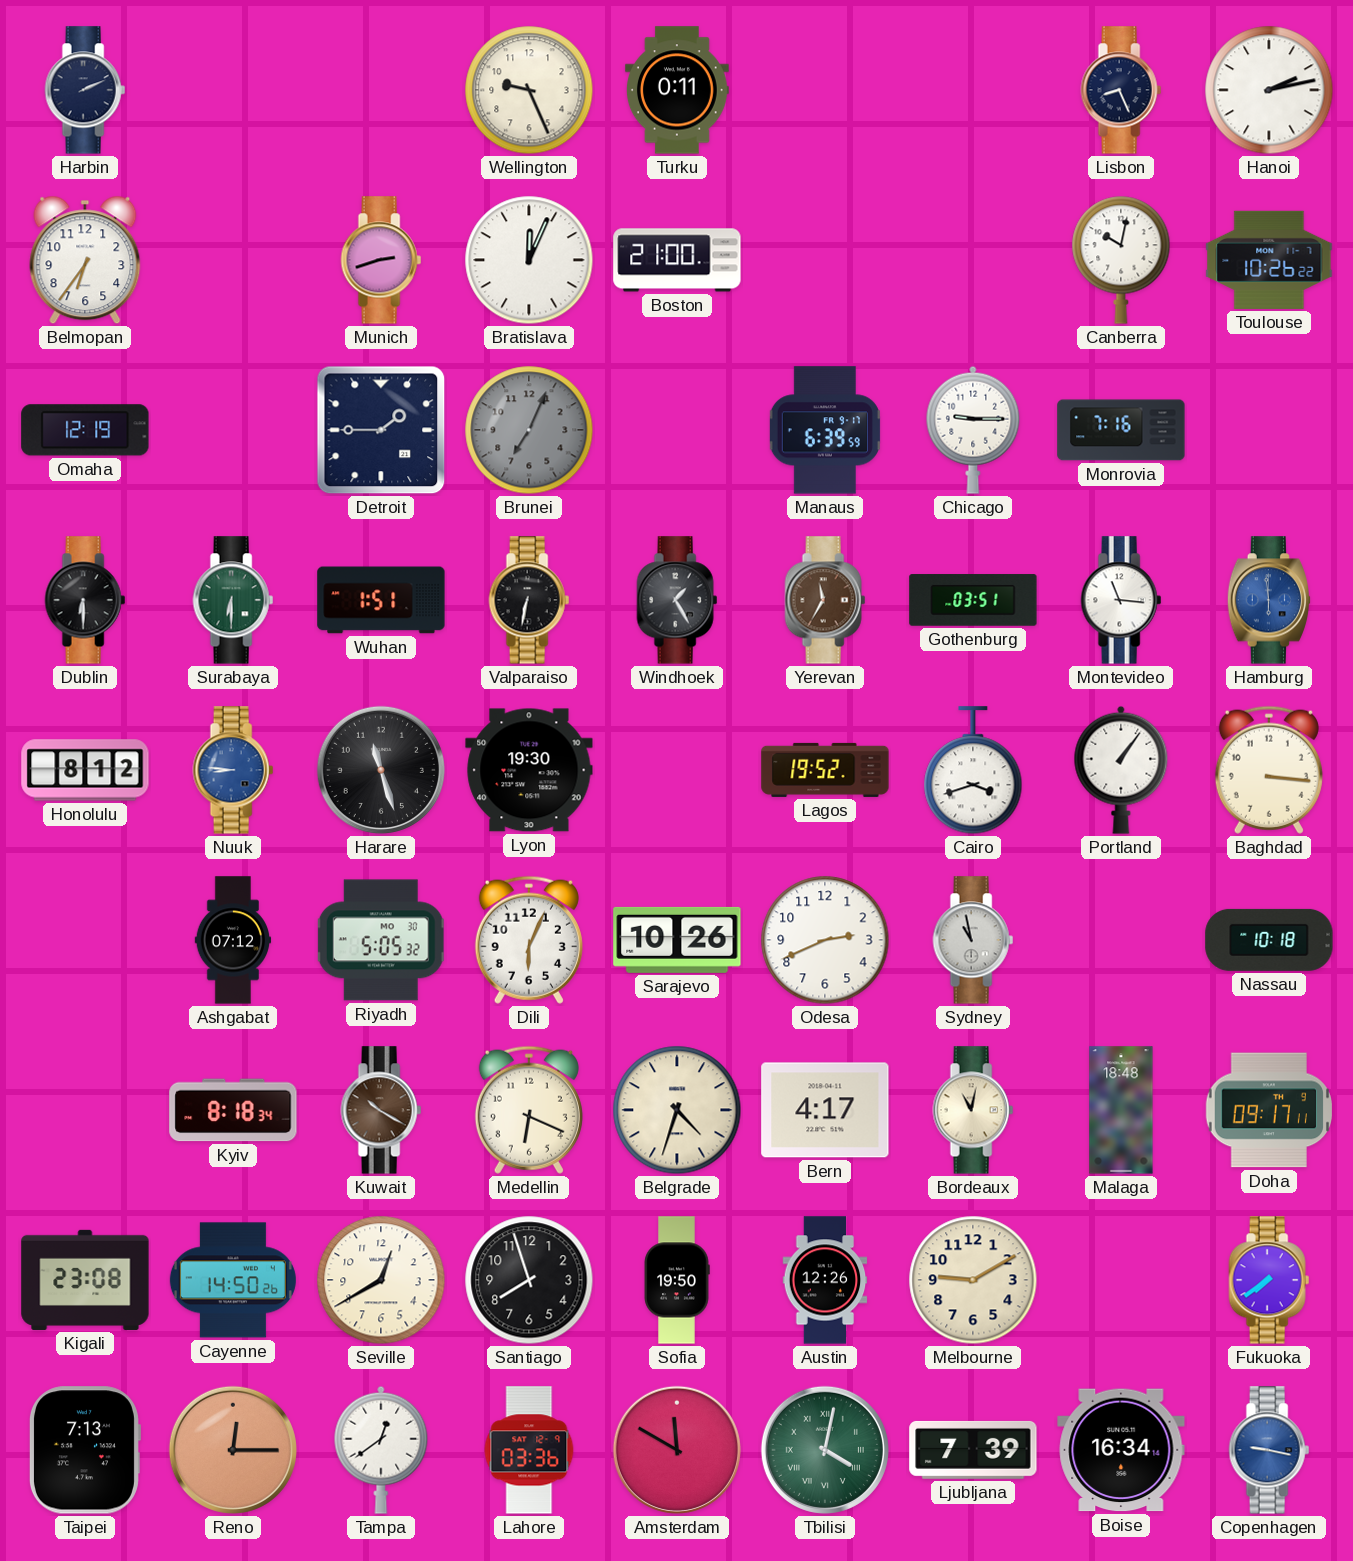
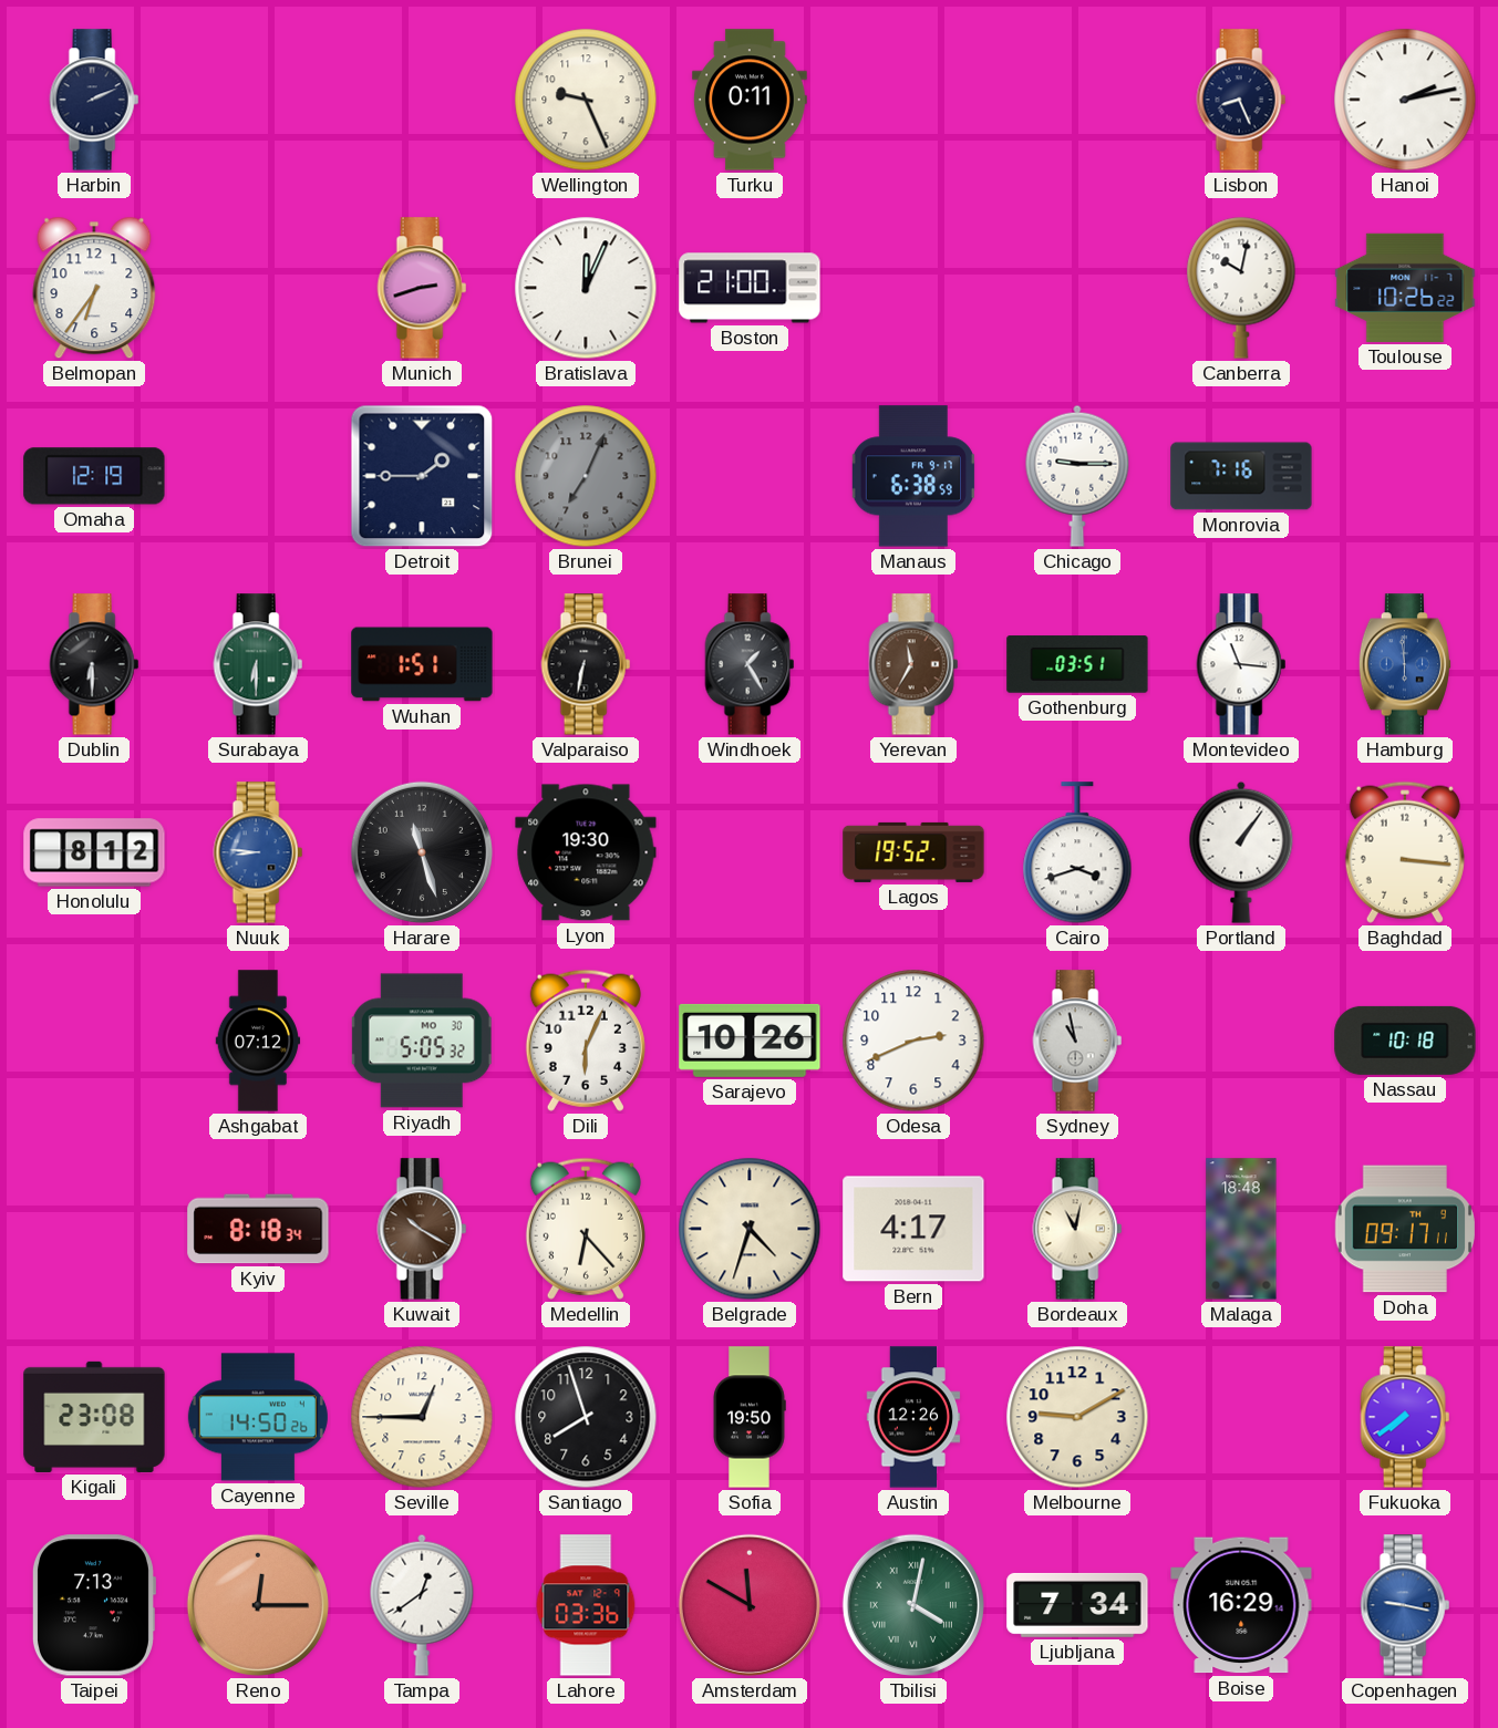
Manaus: 6:39 -> 6:38 (913, 476)
Medellin: 6:19 -> 6:23 (586, 1229)
Seville: 12:40 -> 12:45 (422, 1417)
Ljubljana: 7:39 -> 7:34 (1077, 1605)
Boise: 16:34 -> 16:29 (1241, 1605)
